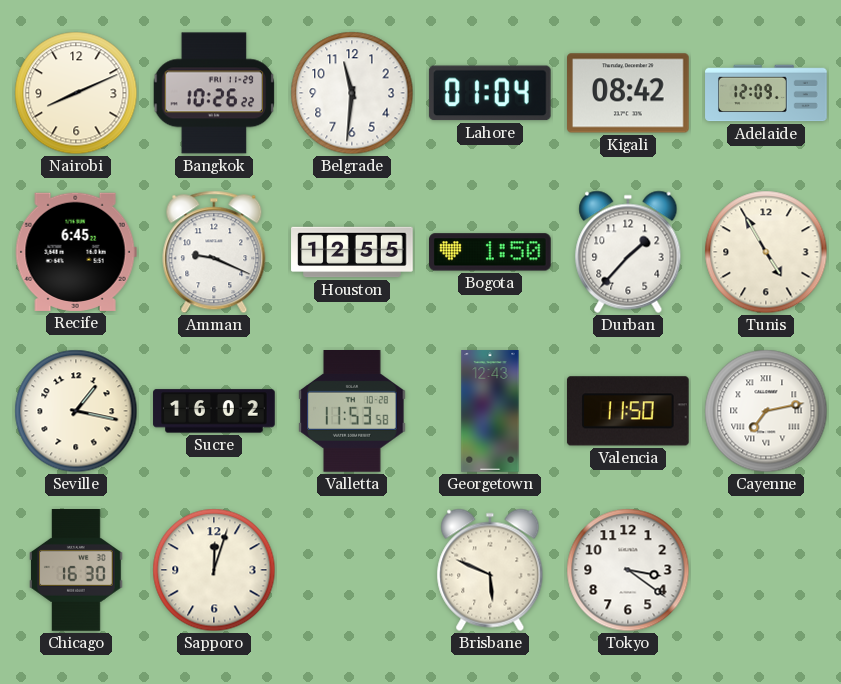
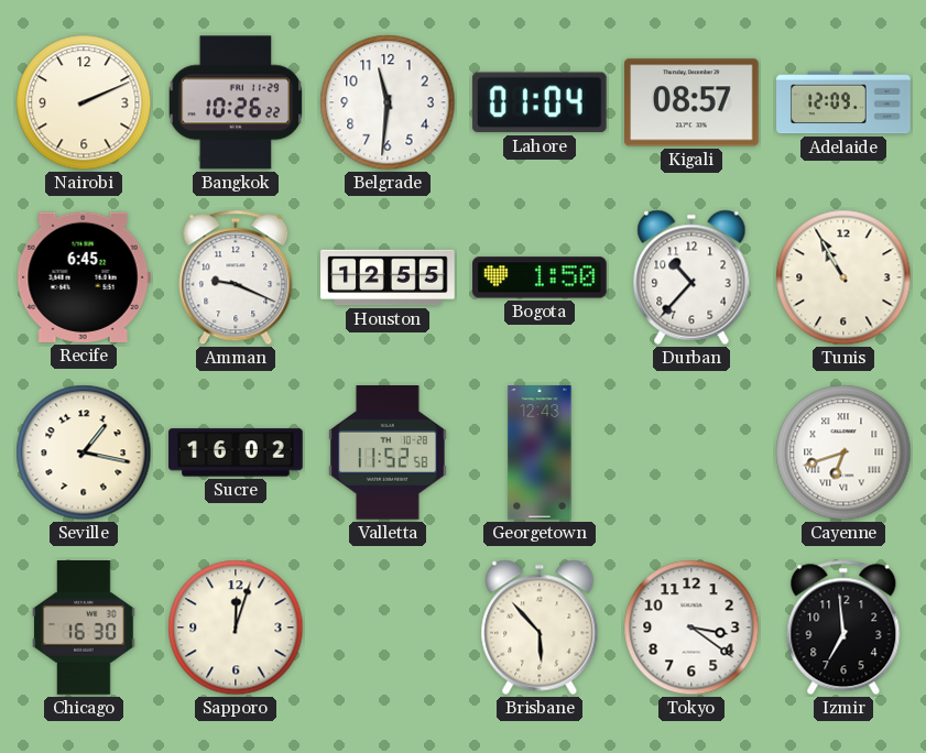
Nairobi: 8:11 -> 2:11 (84, 102)
Kigali: 08:42 -> 08:57 (693, 102)
Durban: 1:37 -> 10:37 (691, 277)
Tunis: 4:55 -> 10:55 (843, 277)
Valletta: 11:53 -> 11:52 (388, 454)
Valencia: 11:50 -> none (628, 411)
Cayenne: 7:13 -> 6:42 (843, 452)
Brisbane: 5:49 -> 5:53 (540, 627)
Izmir: none -> 6:59 (843, 627)
